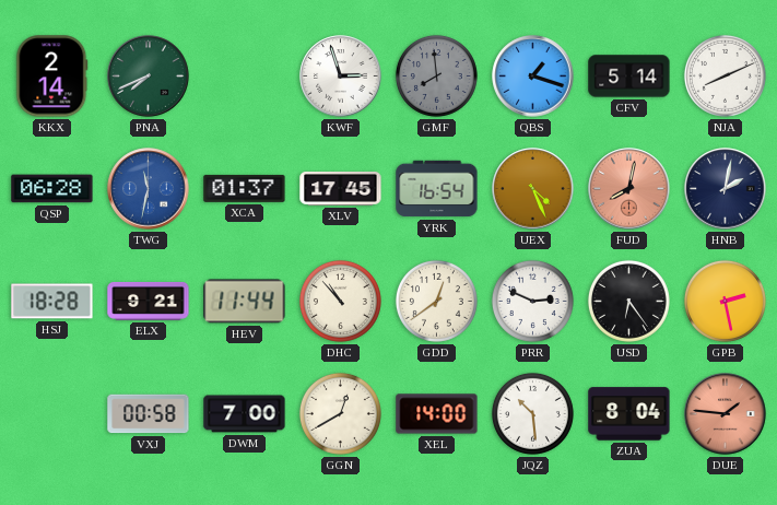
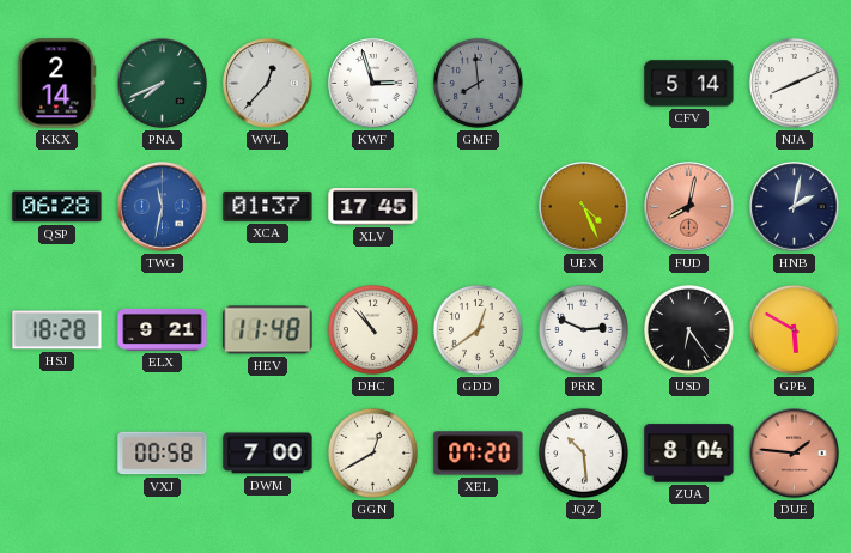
WVL: none -> 12:37 (268, 84)
QBS: 1:18 -> none (533, 77)
YRK: 16:54 -> none (437, 189)
HEV: 11:44 -> 11:48 (268, 330)
GPB: 2:28 -> 5:50 (794, 329)
XEL: 14:00 -> 07:20 (479, 454)
